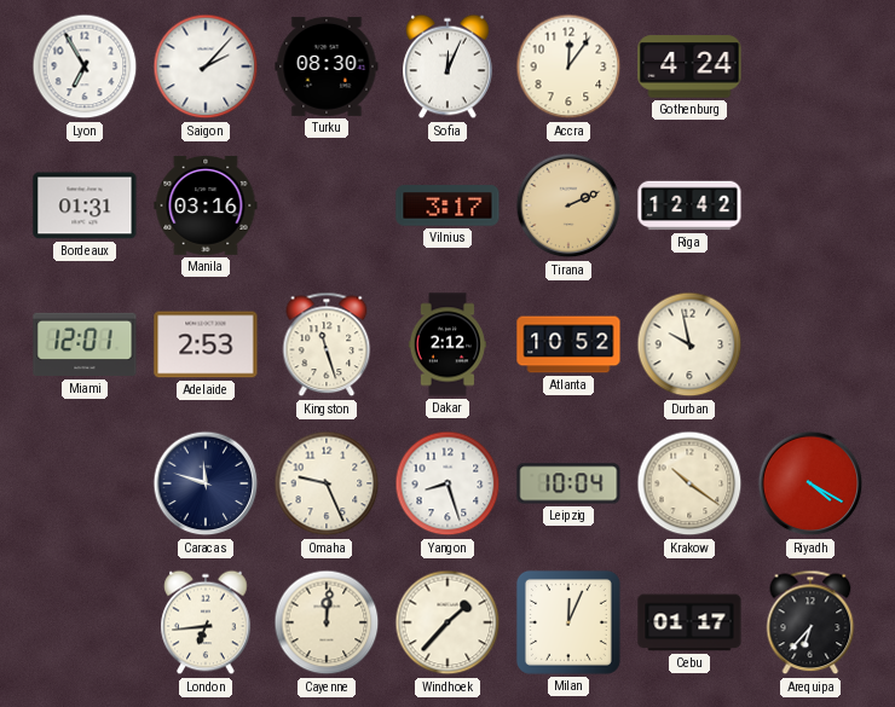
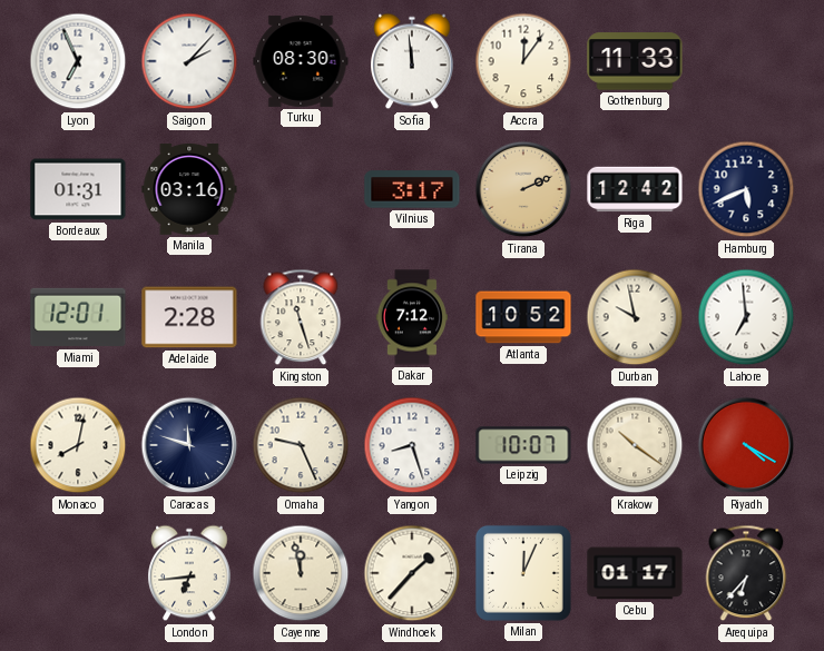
Lyon: 6:55 -> 6:56 (78, 61)
Sofia: 12:04 -> 11:59 (412, 61)
Gothenburg: 4:24 -> 11:33 (635, 61)
Hamburg: none -> 5:41 (746, 189)
Adelaide: 2:53 -> 2:28 (189, 317)
Dakar: 2:12 -> 7:12 (411, 317)
Lahore: none -> 6:59 (746, 317)
Monaco: none -> 8:02 (78, 445)
Leipzig: 10:04 -> 10:07 (523, 445)
Cayenne: 12:01 -> 11:58 (301, 573)
